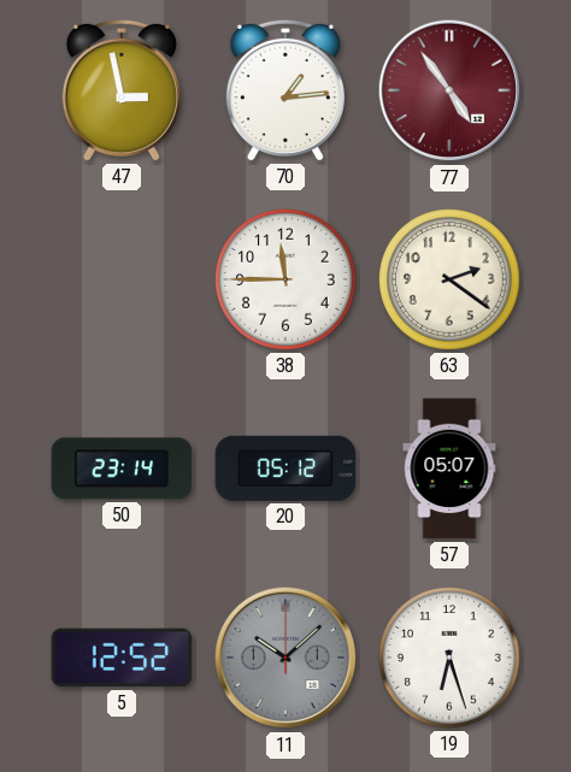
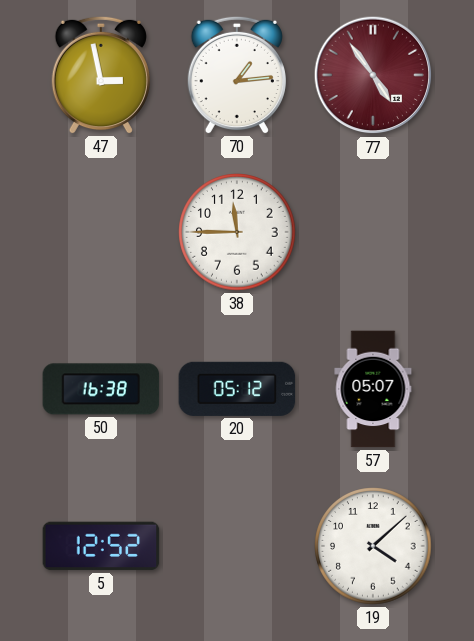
63: 2:21 -> none (449, 279)
50: 23:14 -> 16:38 (101, 389)
11: 10:08 -> none (285, 658)
19: 6:27 -> 4:08 (373, 546)
